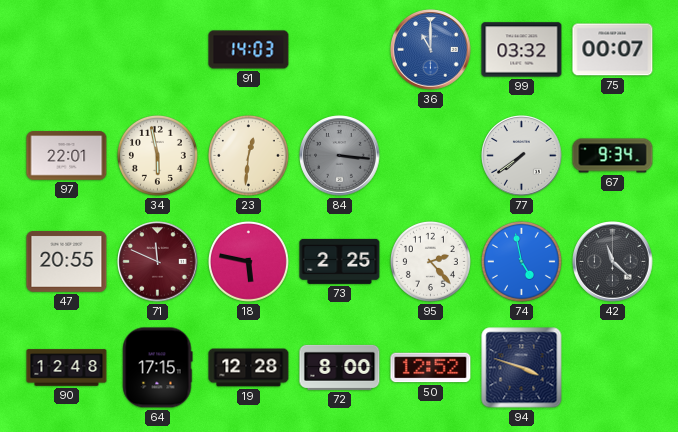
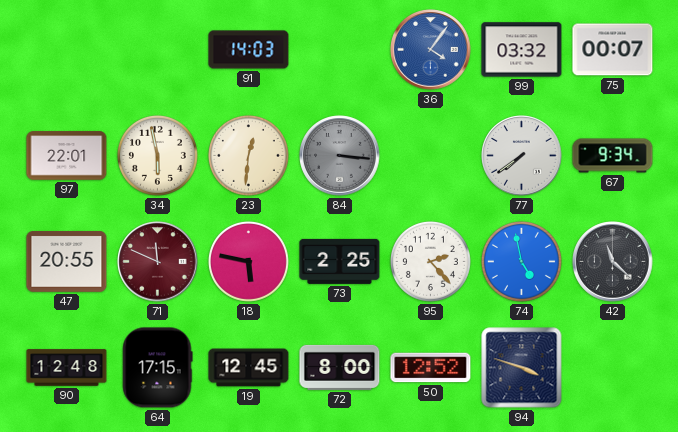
36: 11:00 -> 4:06 (431, 50)
19: 12:28 -> 12:45 (249, 368)
